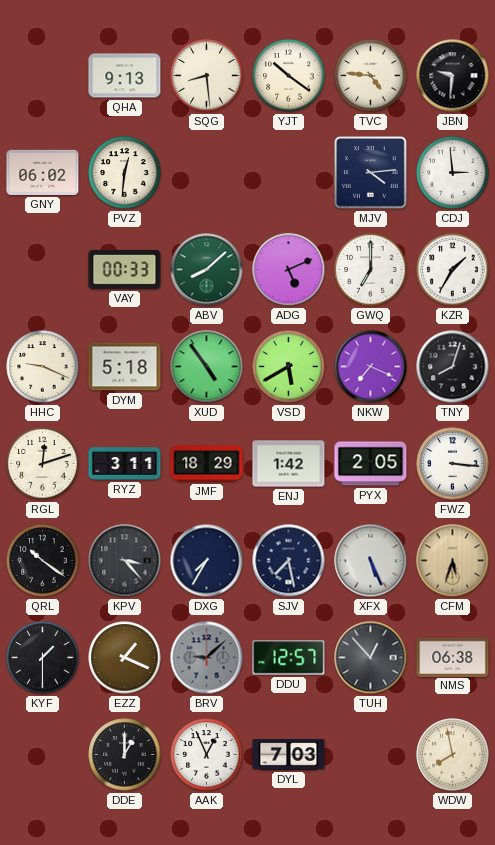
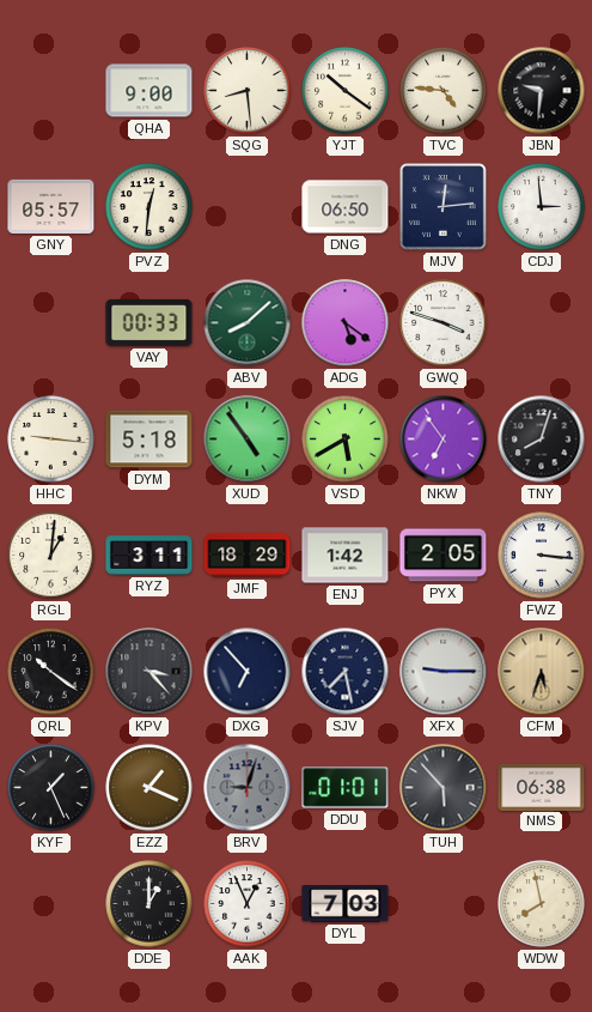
QHA: 9:13 -> 9:00 (149, 91)
GNY: 06:02 -> 05:57 (51, 206)
DNG: none -> 06:50 (346, 207)
MJV: 4:14 -> 12:14 (444, 207)
ADG: 5:11 -> 5:21 (346, 323)
GWQ: 7:00 -> 3:48 (444, 323)
KZR: 1:35 -> none (453, 270)
HHC: 9:19 -> 9:16 (51, 440)
NKW: 7:19 -> 6:54 (444, 440)
RGL: 12:12 -> 1:01 (51, 556)
DXG: 7:35 -> 6:53 (248, 672)
XFX: 5:26 -> 9:15 (444, 672)
KYF: 1:30 -> 1:26 (51, 788)
BRV: 9:08 -> 9:03 (248, 788)
DDU: 12:57 -> 01:01 (346, 788)
TUH: 12:53 -> 5:53 (444, 788)
